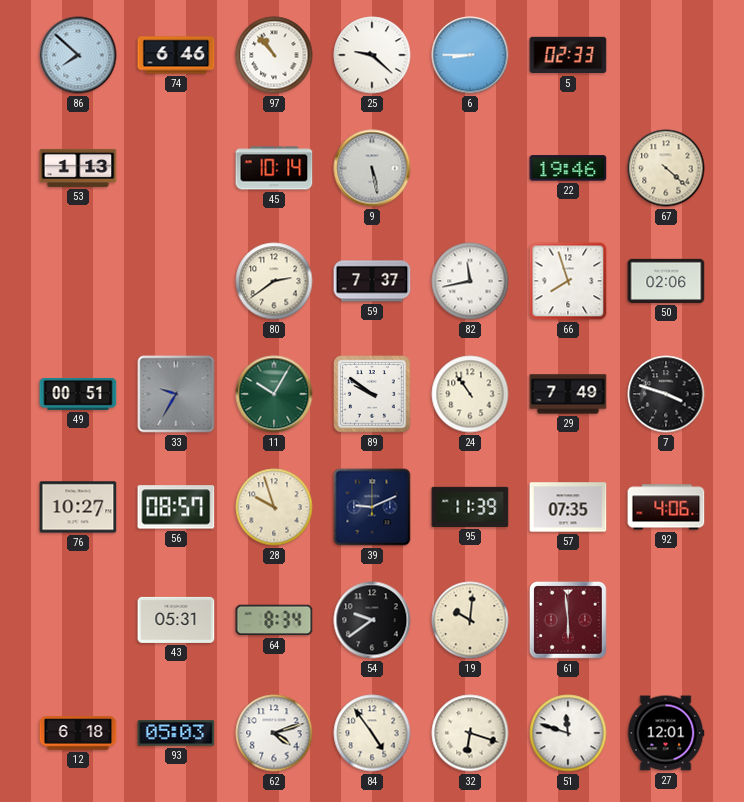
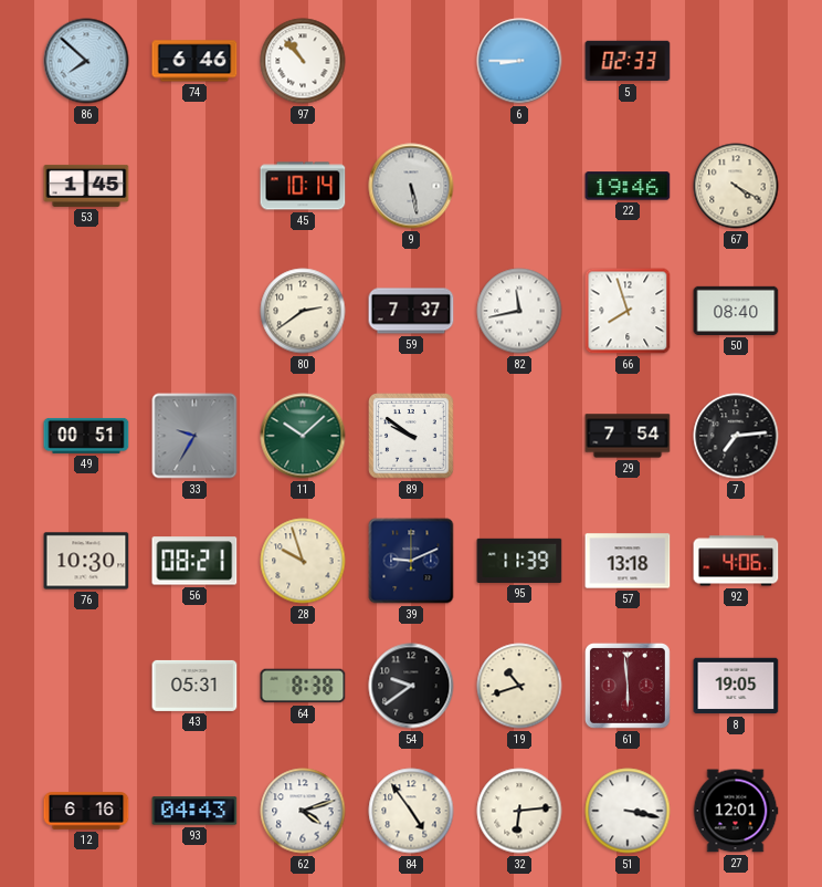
25: 9:22 -> none (372, 55)
53: 1:13 -> 1:45 (86, 186)
67: 4:22 -> 4:20 (736, 186)
50: 02:06 -> 08:40 (736, 311)
11: 10:05 -> 10:08 (303, 436)
24: 10:54 -> none (470, 394)
29: 7:49 -> 7:54 (628, 436)
7: 3:48 -> 7:14 (736, 436)
76: 10:27 -> 10:30 (86, 561)
56: 08:57 -> 08:21 (194, 561)
57: 07:35 -> 13:18 (628, 561)
64: 8:34 -> 8:38 (303, 686)
19: 10:01 -> 10:42 (519, 686)
8: none -> 19:05 (736, 686)
12: 6:18 -> 6:16 (86, 811)
93: 05:03 -> 04:43 (194, 811)
32: 6:18 -> 6:14 (519, 811)
51: 11:48 -> 3:17 (628, 811)
